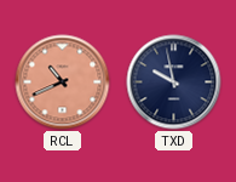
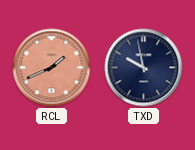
RCL: 10:41 -> 1:41 (52, 68)
